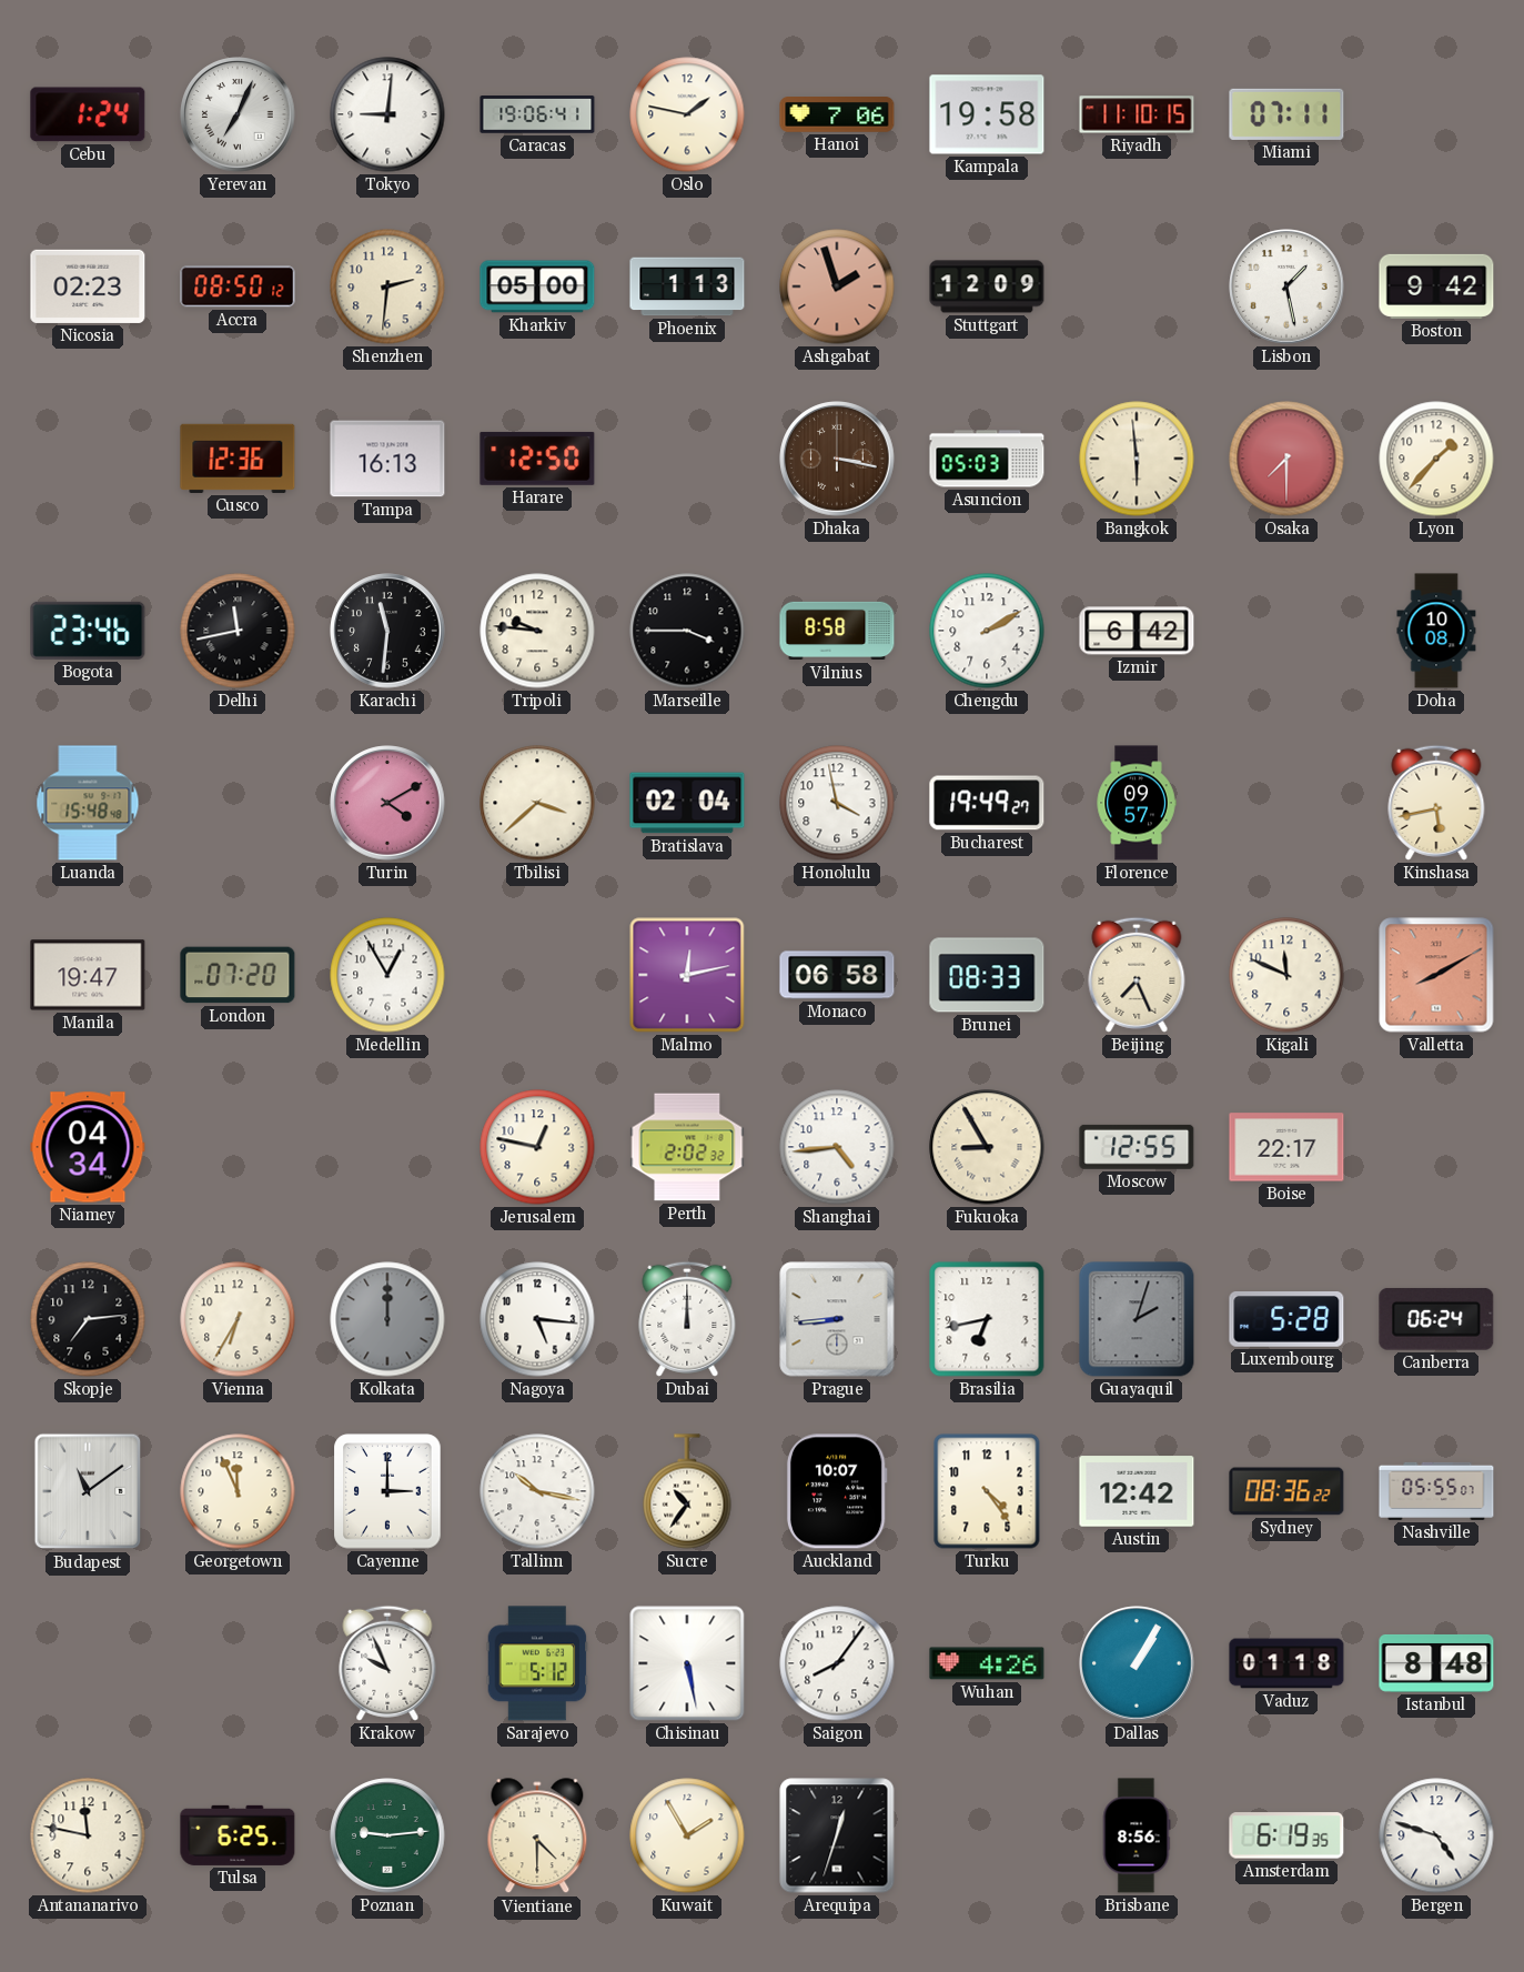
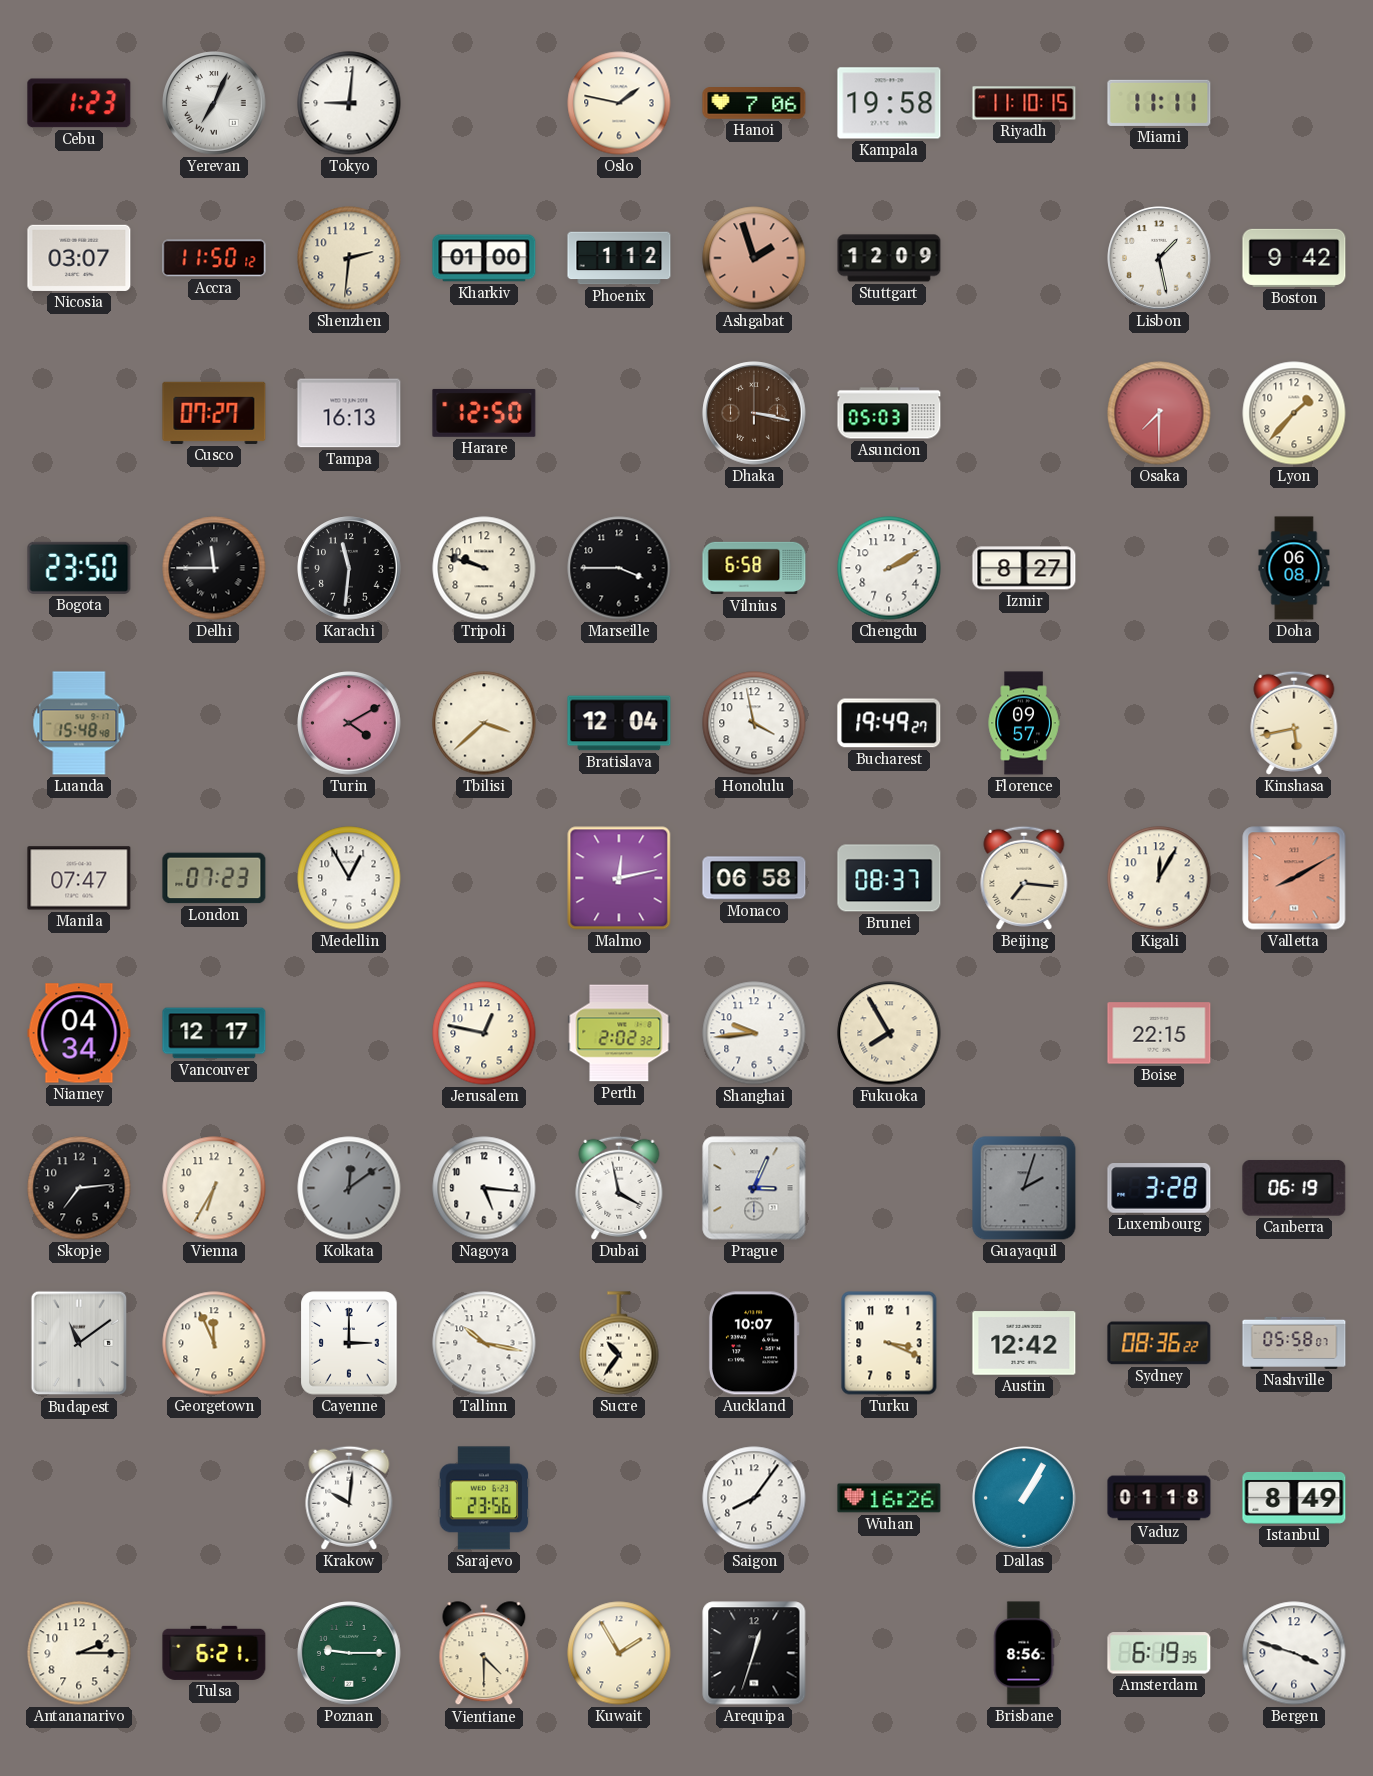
Cebu: 1:24 -> 1:23 (79, 103)
Caracas: 19:06 -> none (537, 114)
Miami: 07:11 -> 11:11 (1159, 103)
Nicosia: 02:23 -> 03:07 (79, 258)
Accra: 08:50 -> 11:50 (214, 258)
Kharkiv: 05:00 -> 01:00 (484, 258)
Phoenix: 1:13 -> 1:12 (619, 258)
Cusco: 12:36 -> 07:27 (214, 413)
Bangkok: 5:59 -> none (1137, 459)
Bogota: 23:46 -> 23:50 (79, 568)
Delhi: 11:43 -> 11:45 (214, 568)
Tripoli: 9:46 -> 9:48 (484, 568)
Vilnius: 8:58 -> 6:58 (754, 568)
Izmir: 6:42 -> 8:27 (1024, 568)
Doha: 10:08 -> 06:08 (1294, 568)
Bratislava: 02:04 -> 12:04 (619, 723)
Manila: 19:47 -> 07:47 (79, 878)
London: 07:20 -> 07:23 (214, 878)
Brunei: 08:33 -> 08:37 (889, 878)
Beijing: 7:26 -> 7:16 (1024, 878)
Kigali: 11:49 -> 12:05 (1159, 878)
Vancouver: none -> 12:17 (214, 1033)
Shanghai: 4:44 -> 9:44 (754, 1033)
Fukuoka: 8:55 -> 7:55 (889, 1033)
Moscow: 12:55 -> none (1137, 1147)
Boise: 22:17 -> 22:15 (1159, 1033)
Kolkata: 12:00 -> 12:09 (349, 1188)
Dubai: 12:00 -> 3:58 (619, 1188)
Prague: 8:44 -> 3:04 (754, 1188)
Brasilia: 6:43 -> none (987, 1319)
Luxembourg: 5:28 -> 3:28 (1159, 1189)
Canberra: 06:24 -> 06:19 (1294, 1188)
Turku: 4:24 -> 3:19 (889, 1343)
Nashville: 05:55 -> 05:58 (1294, 1343)
Krakow: 9:56 -> 10:01 (349, 1498)
Sarajevo: 5:12 -> 23:56 (484, 1498)
Chisinau: 5:28 -> none (687, 1663)
Wuhan: 4:26 -> 16:26 (889, 1498)
Istanbul: 8:48 -> 8:49 (1294, 1498)
Antananarivo: 11:47 -> 2:15 (79, 1653)
Tulsa: 6:25 -> 6:21 (214, 1653)
Poznan: 9:14 -> 9:15 (349, 1653)
Bergen: 4:48 -> 3:48 (1294, 1653)
